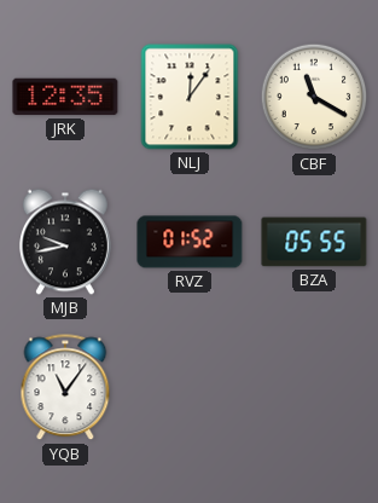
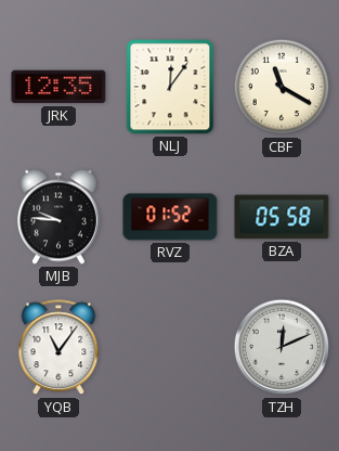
MJB: 9:43 -> 9:46 (58, 217)
BZA: 05:55 -> 05:58 (282, 217)
TZH: none -> 12:11 (282, 347)
